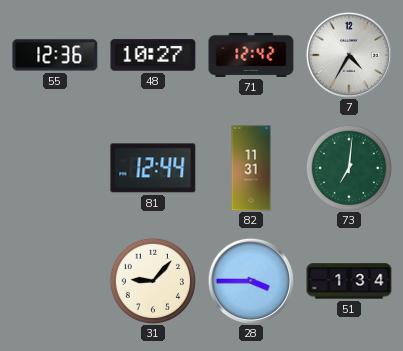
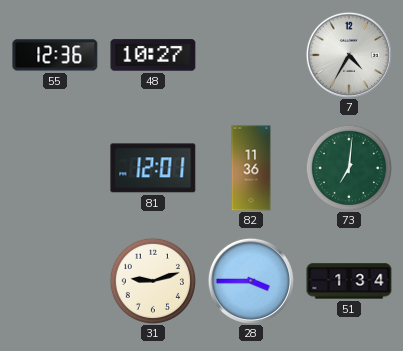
71: 12:42 -> none (251, 55)
81: 12:44 -> 12:01 (153, 168)
82: 11:31 -> 11:36 (251, 168)
31: 9:07 -> 9:12 (152, 280)
